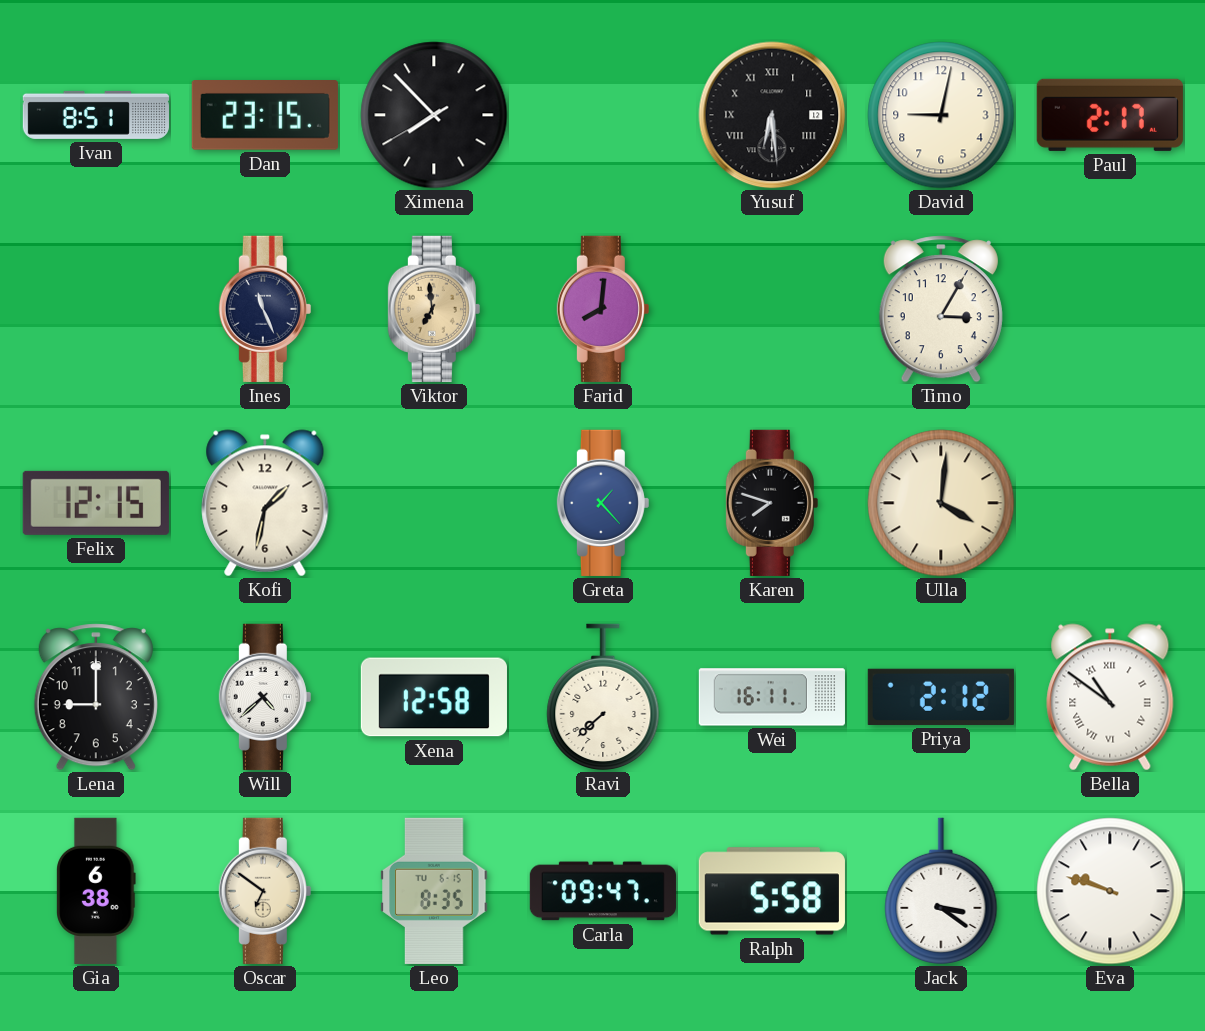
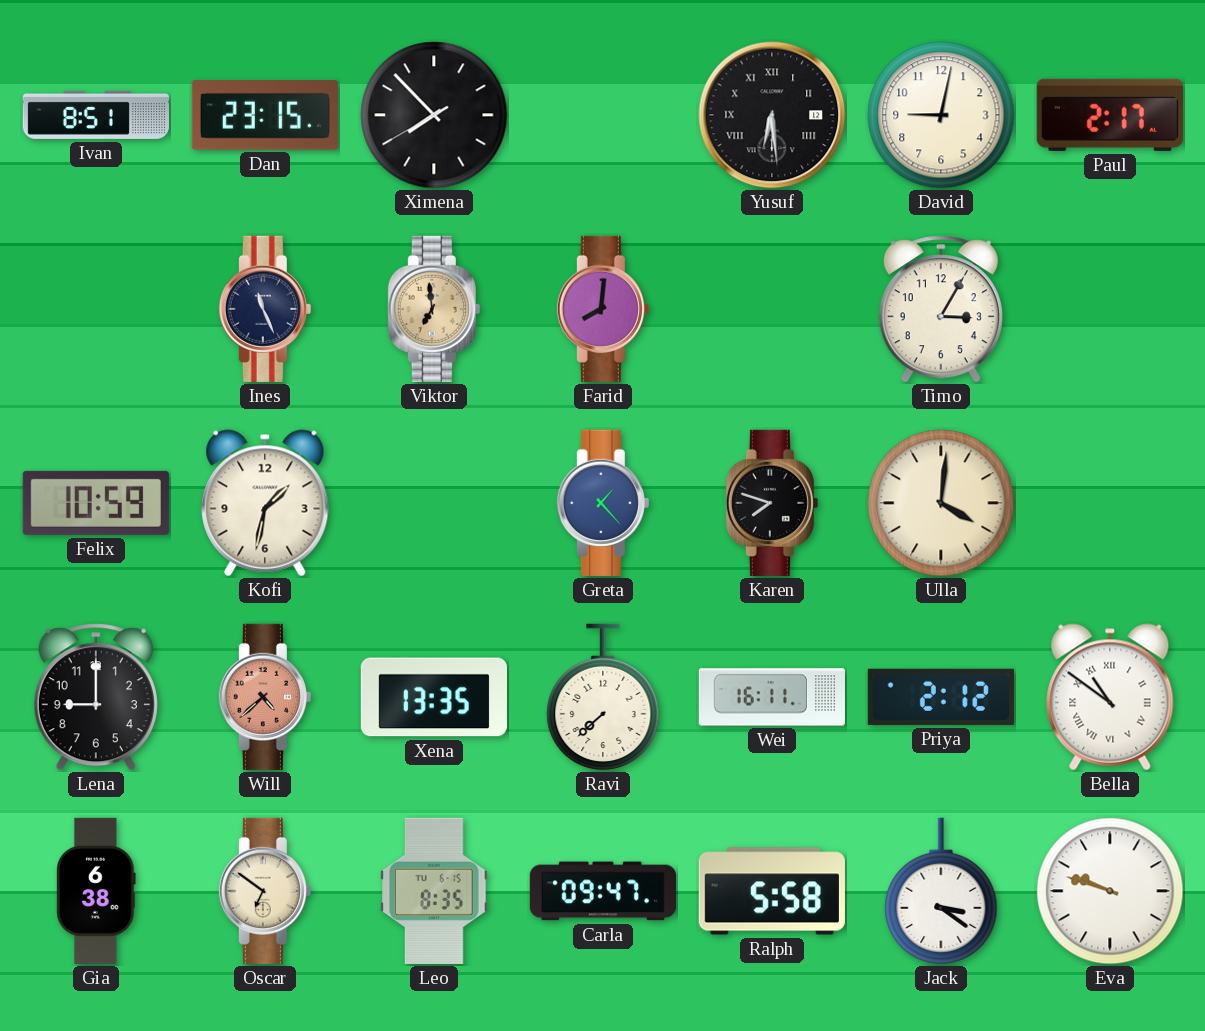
Felix: 12:15 -> 10:59 (96, 503)
Will dial: white -> salmon (265, 697)
Xena: 12:58 -> 13:35 (434, 697)
